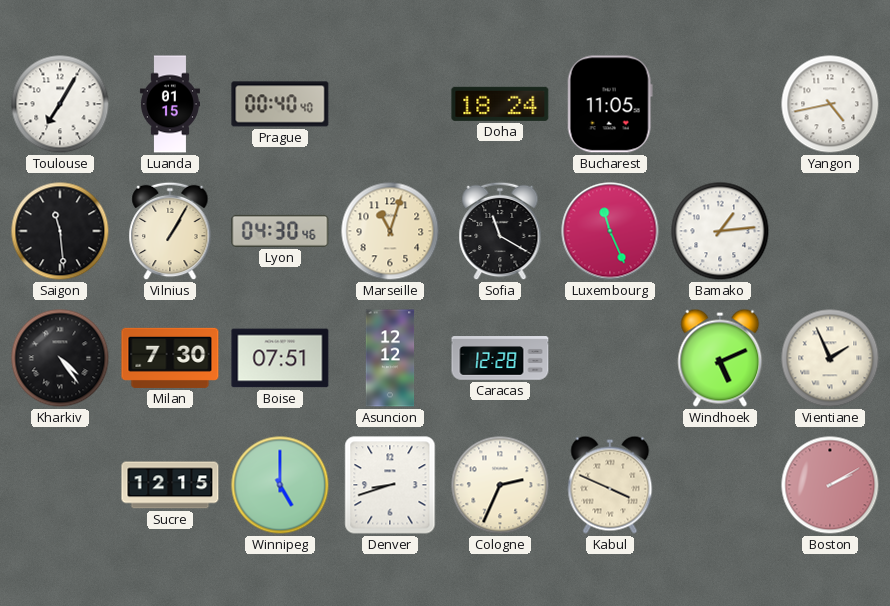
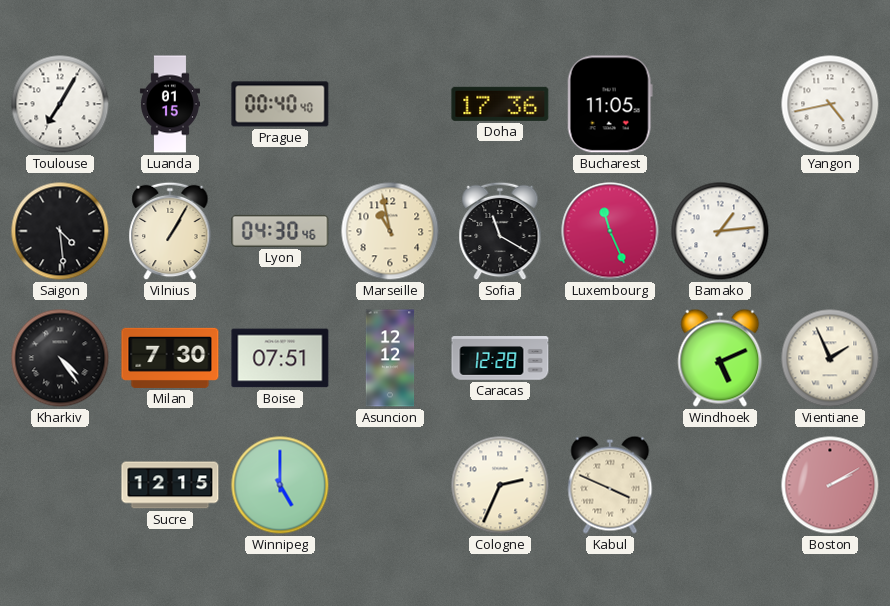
Doha: 18:24 -> 17:36 (500, 104)
Saigon: 11:29 -> 4:29 (60, 231)
Marseille: 11:03 -> 10:58 (390, 231)
Denver: 8:42 -> none (390, 485)
